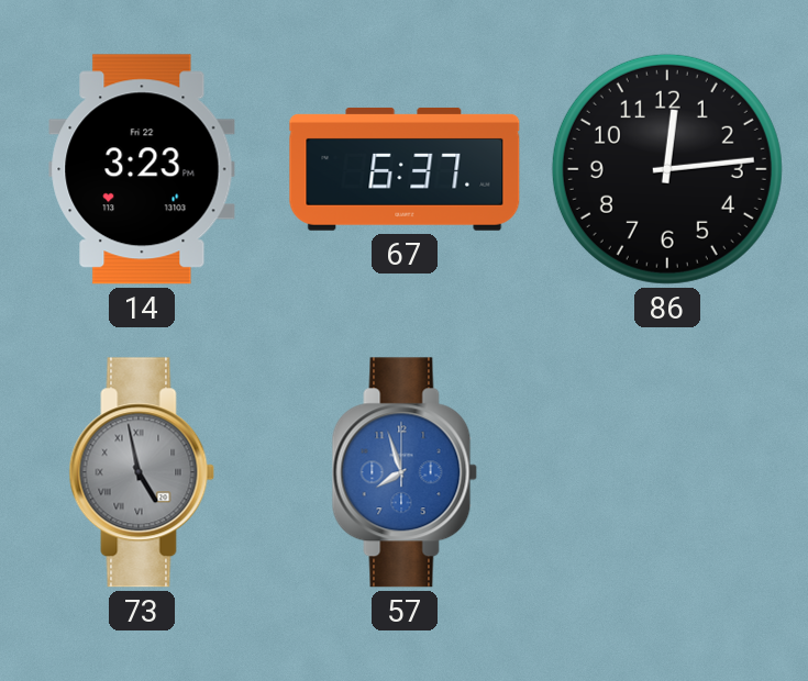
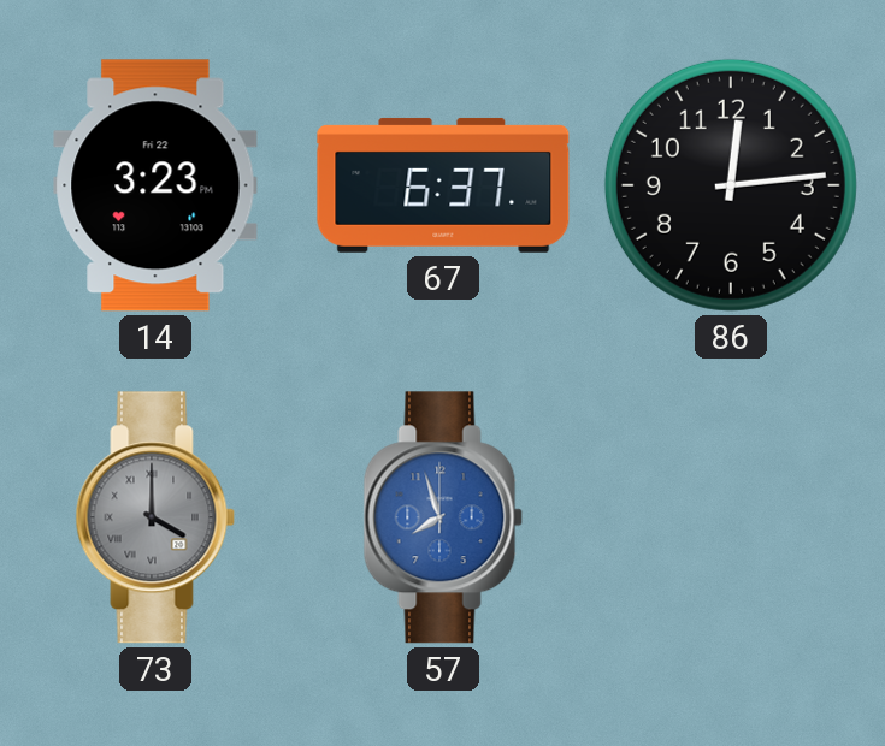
73: 4:58 -> 4:00 (155, 517)
